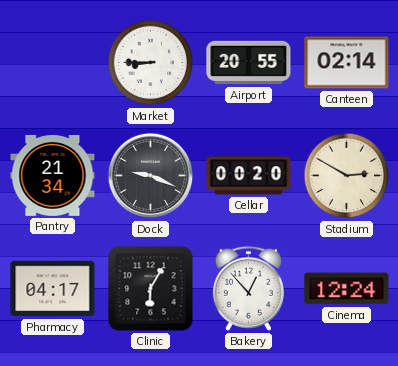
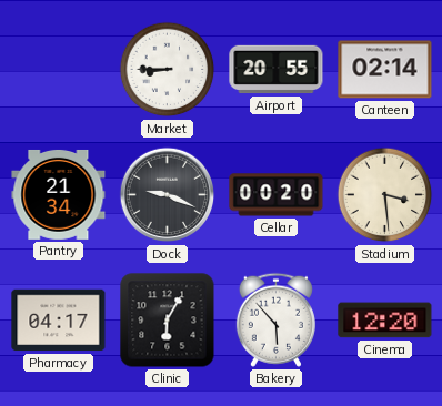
Stadium: 2:50 -> 3:29 (385, 195)
Bakery: 12:53 -> 5:53 (275, 319)
Cinema: 12:24 -> 12:20 (385, 321)
